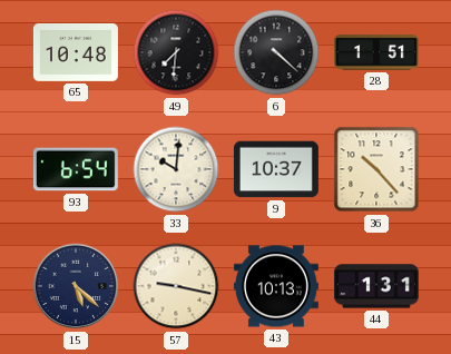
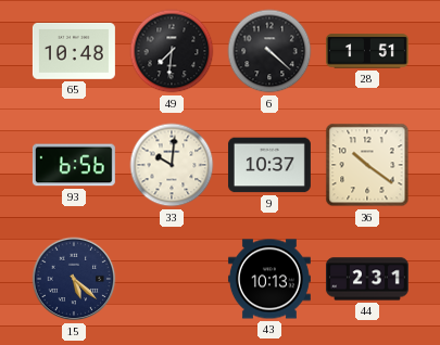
93: 6:54 -> 6:56 (74, 165)
36: 10:23 -> 10:21 (367, 165)
57: 9:17 -> none (176, 286)
44: 1:31 -> 2:31 (367, 279)
